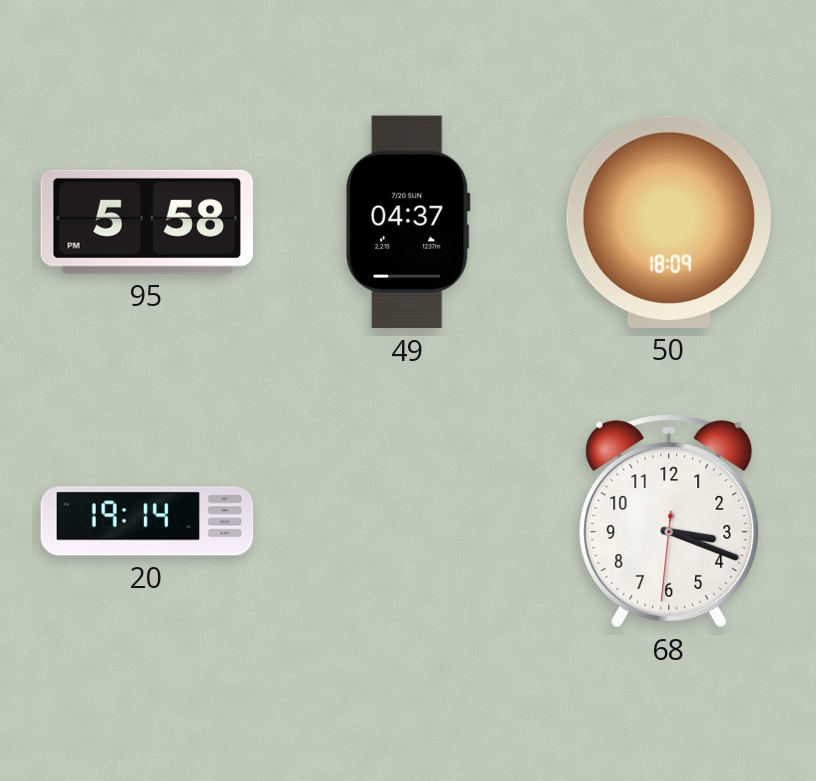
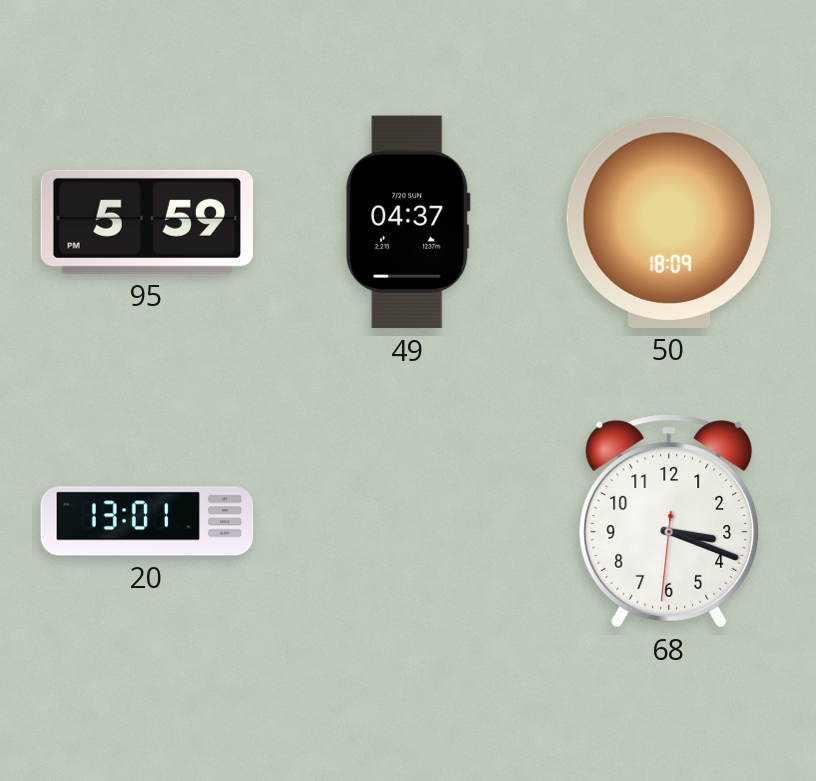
95: 5:58 -> 5:59 (147, 222)
20: 19:14 -> 13:01 (147, 521)
